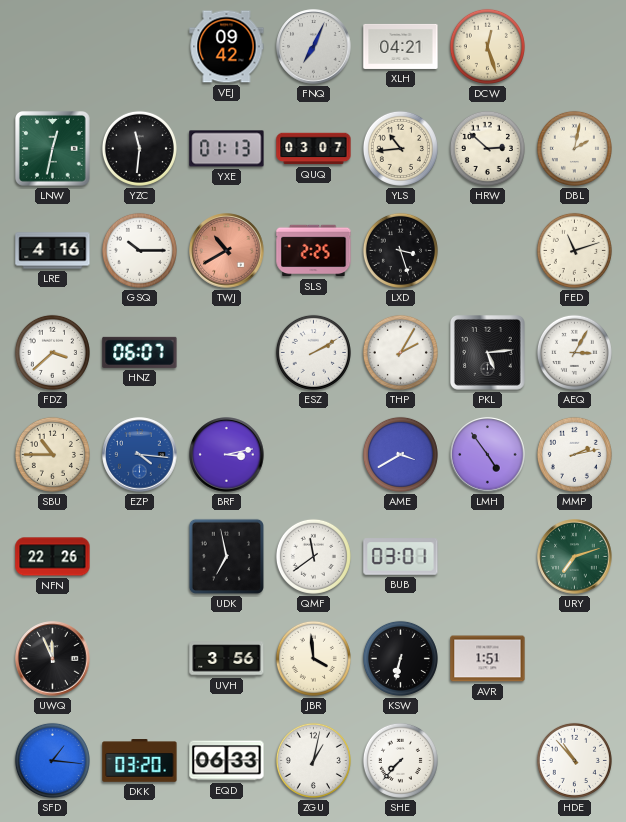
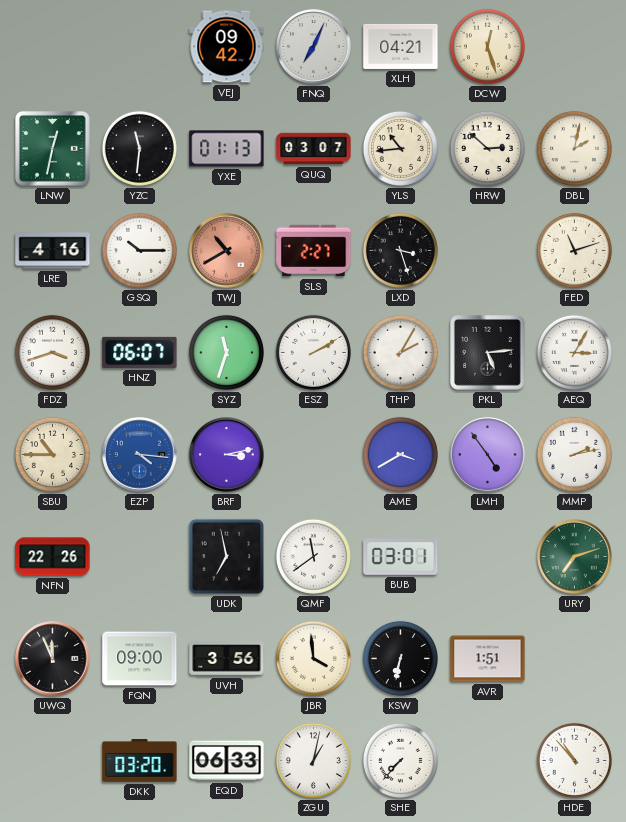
SLS: 2:25 -> 2:27 (314, 251)
FDZ: 3:38 -> 3:42 (52, 352)
SYZ: none -> 11:33 (226, 352)
FQN: none -> 09:00 (140, 659)
SFD: 1:16 -> none (52, 760)
